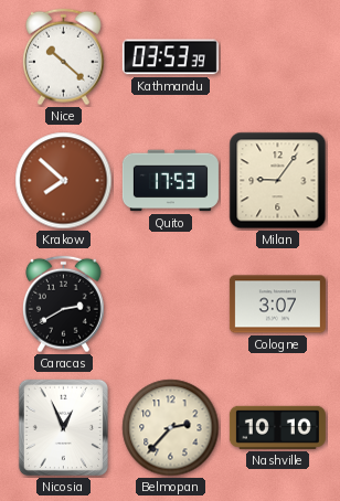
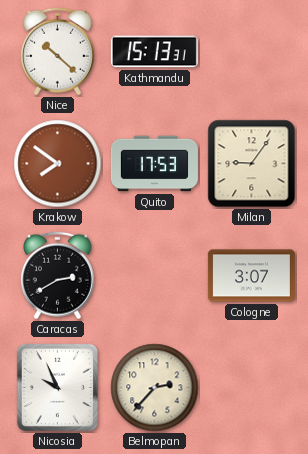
Kathmandu: 03:53 -> 15:13 (154, 52)
Krakow: 7:52 -> 7:51 (58, 164)
Nicosia: 12:56 -> 9:56 (57, 387)
Nashville: 10:10 -> none (277, 427)
